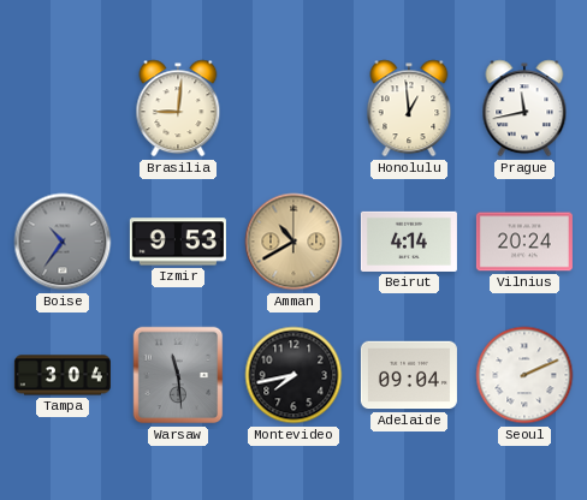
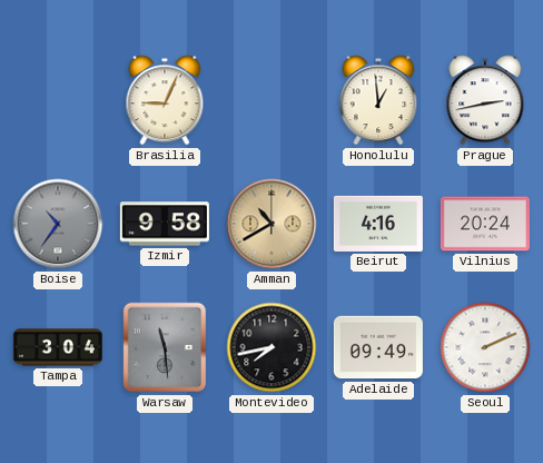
Brasilia: 9:01 -> 9:04 (165, 100)
Prague: 11:43 -> 2:43 (485, 100)
Izmir: 9:53 -> 9:58 (165, 224)
Beirut: 4:14 -> 4:16 (378, 224)
Adelaide: 09:04 -> 09:49 (378, 347)
